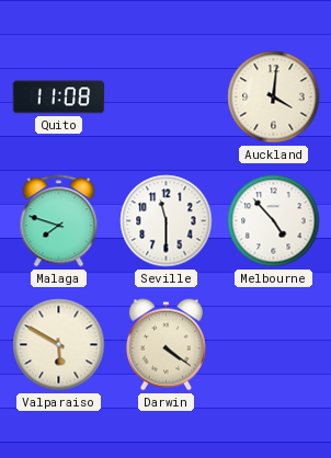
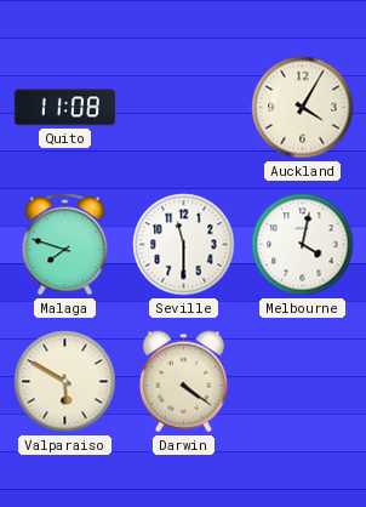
Auckland: 4:01 -> 4:05 (303, 108)
Melbourne: 4:53 -> 4:02 (303, 245)
